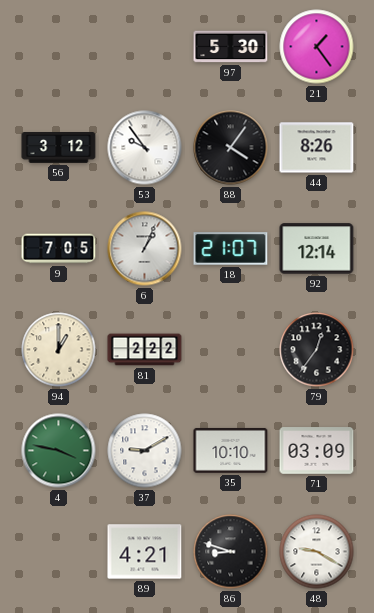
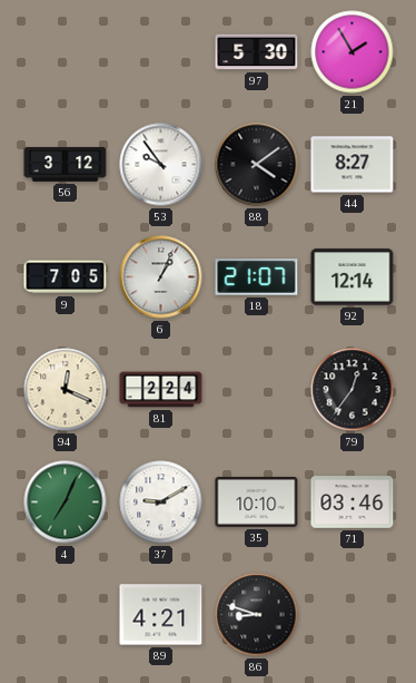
21: 1:24 -> 1:55 (353, 52)
88: 4:06 -> 4:09 (257, 165)
44: 8:26 -> 8:27 (353, 165)
94: 1:00 -> 12:19 (66, 390)
81: 2:22 -> 2:24 (161, 390)
4: 3:47 -> 7:04 (66, 503)
71: 03:09 -> 03:46 (353, 503)
48: 9:20 -> none (317, 552)
